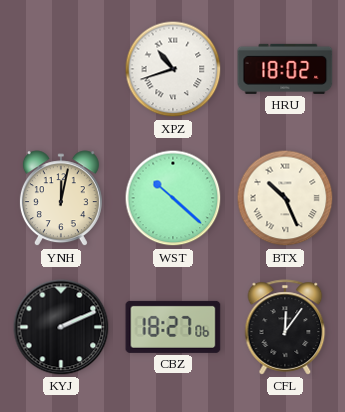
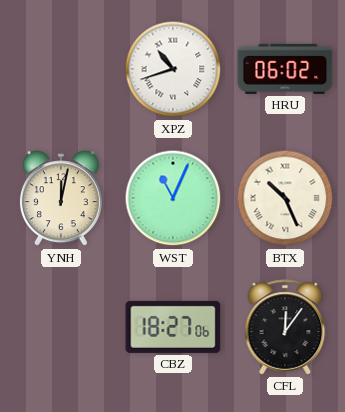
HRU: 18:02 -> 06:02 (285, 69)
WST: 10:22 -> 11:04 (173, 198)
KYJ: 2:11 -> none (61, 327)
